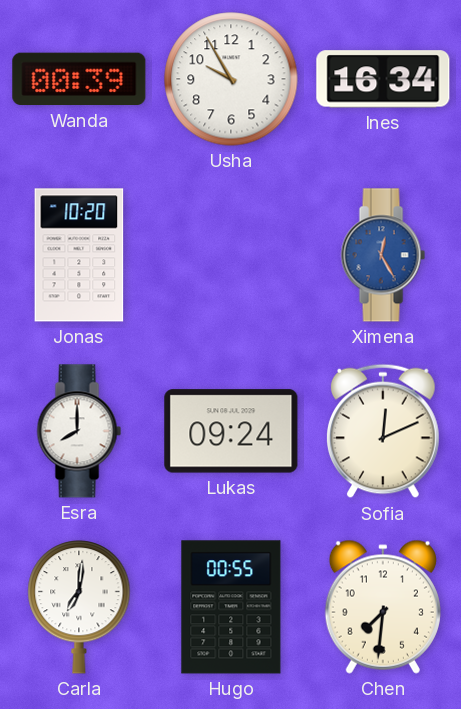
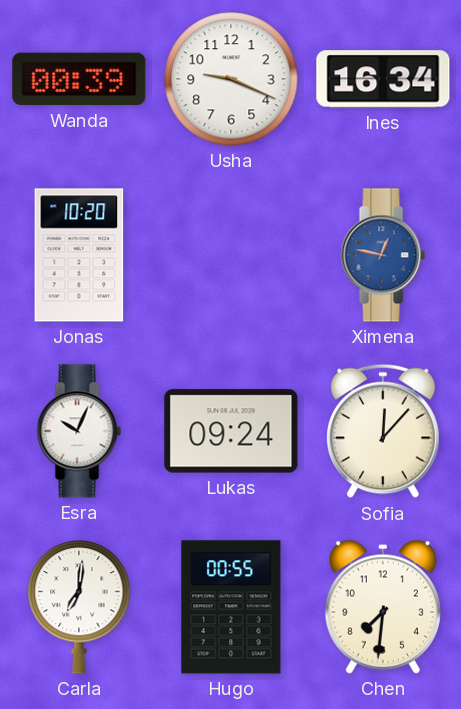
Usha: 9:55 -> 9:19 (231, 79)
Ximena: 12:25 -> 12:47 (383, 255)
Esra: 8:00 -> 10:04 (79, 431)
Sofia: 12:11 -> 12:07 (384, 431)
